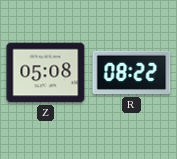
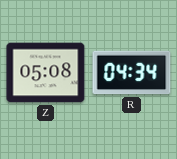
R: 08:22 -> 04:34 (132, 73)
